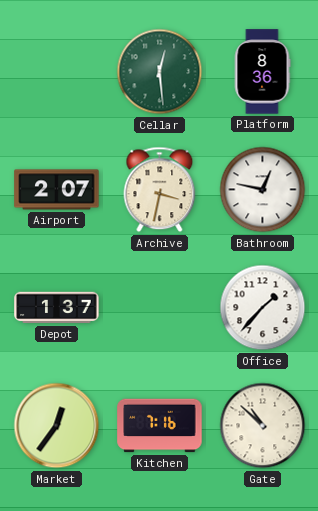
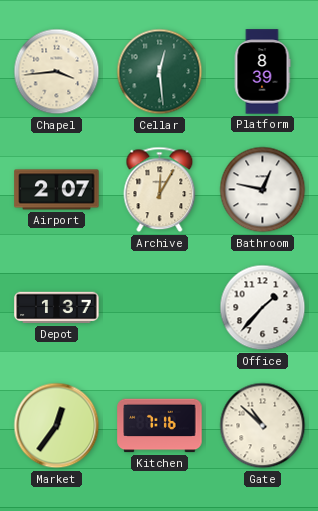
Chapel: none -> 3:44 (57, 72)
Platform: 8:36 -> 8:39 (262, 72)
Archive: 3:32 -> 12:05 (160, 190)
